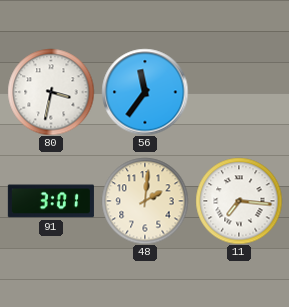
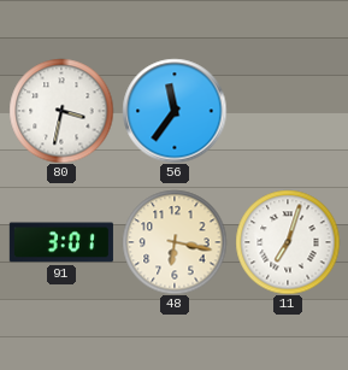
48: 2:01 -> 6:17 (175, 242)
11: 7:16 -> 7:03 (288, 242)
